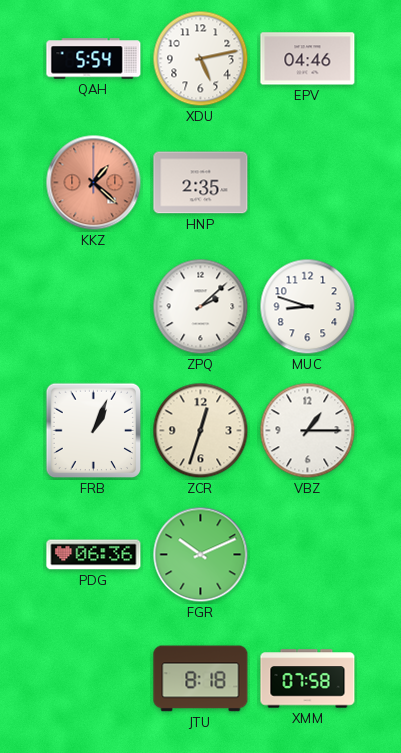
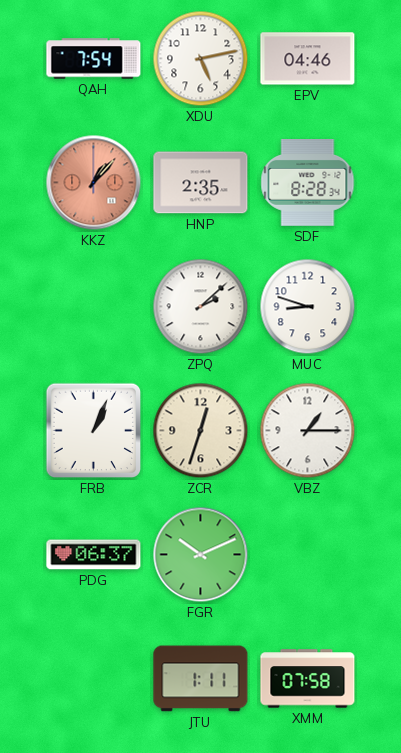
QAH: 5:54 -> 7:54 (94, 59)
KKZ: 1:22 -> 1:07 (94, 183)
SDF: none -> 8:28 (308, 183)
PDG: 06:36 -> 06:37 (94, 555)
JTU: 8:18 -> 1:11 (201, 679)
